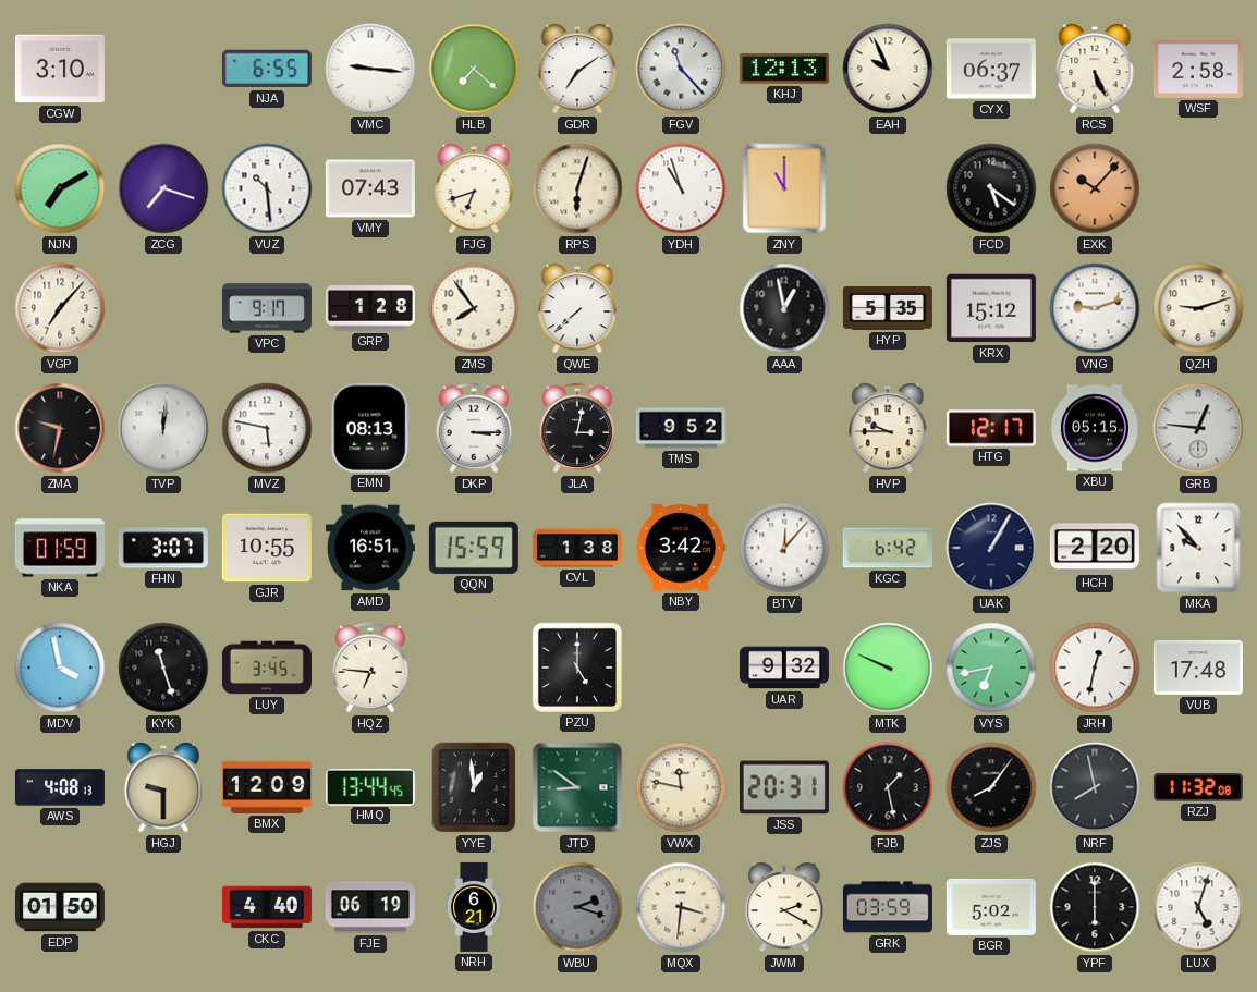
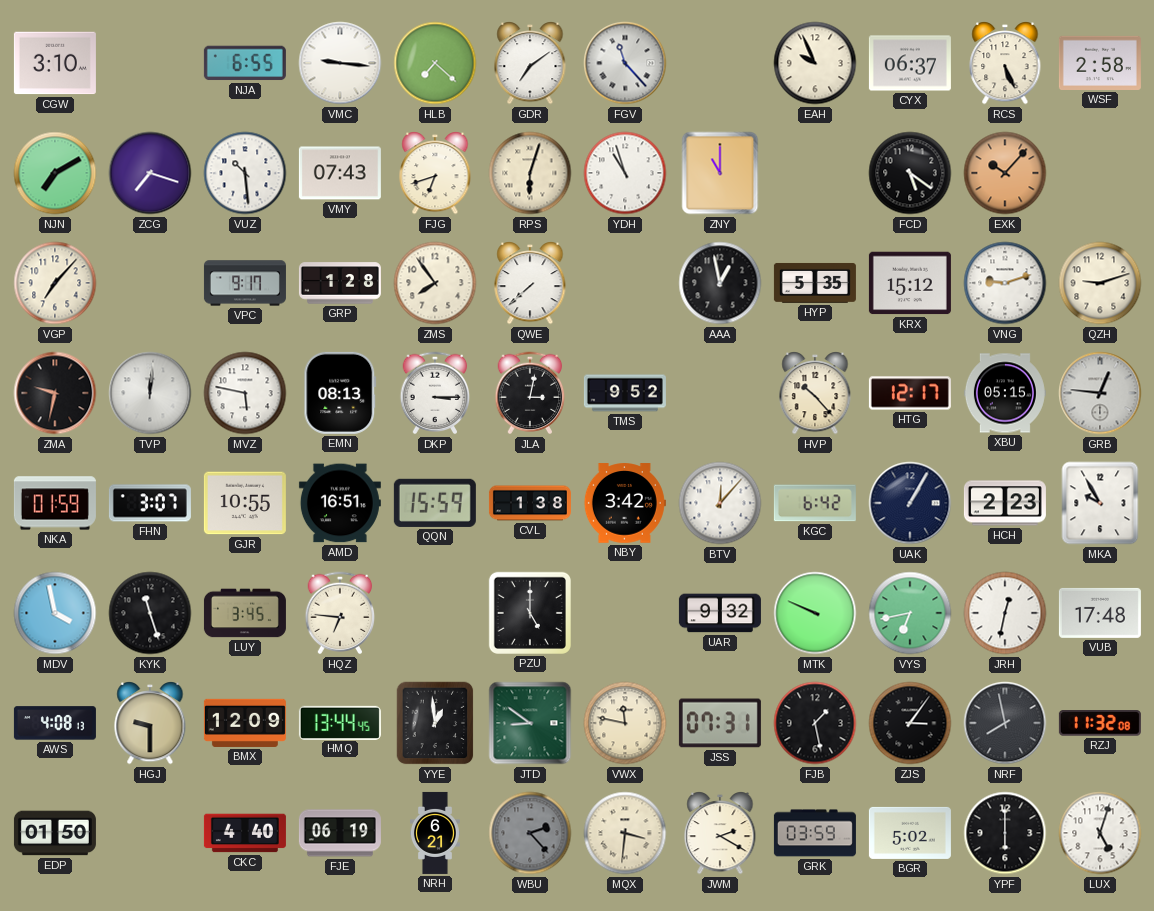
KHJ: 12:13 -> none (784, 69)
HVP: 9:45 -> 10:23 (815, 394)
HCH: 2:20 -> 2:23 (1005, 503)
MKA: 9:53 -> 9:55 (1100, 503)
JSS: 20:31 -> 07:31 (720, 723)
ZJS: 8:06 -> 3:06 (910, 723)
WBU: 2:18 -> 2:23 (530, 833)
